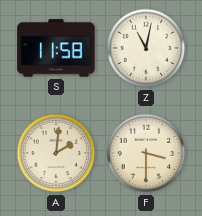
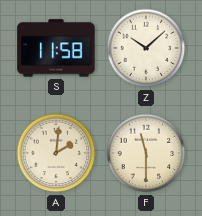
Z: 11:02 -> 10:08 (146, 48)
F: 3:30 -> 11:30 (146, 153)
